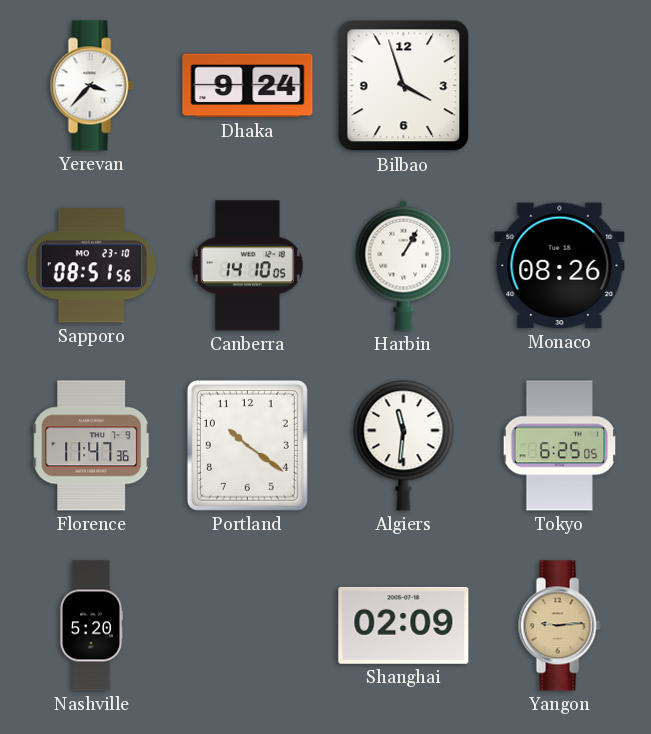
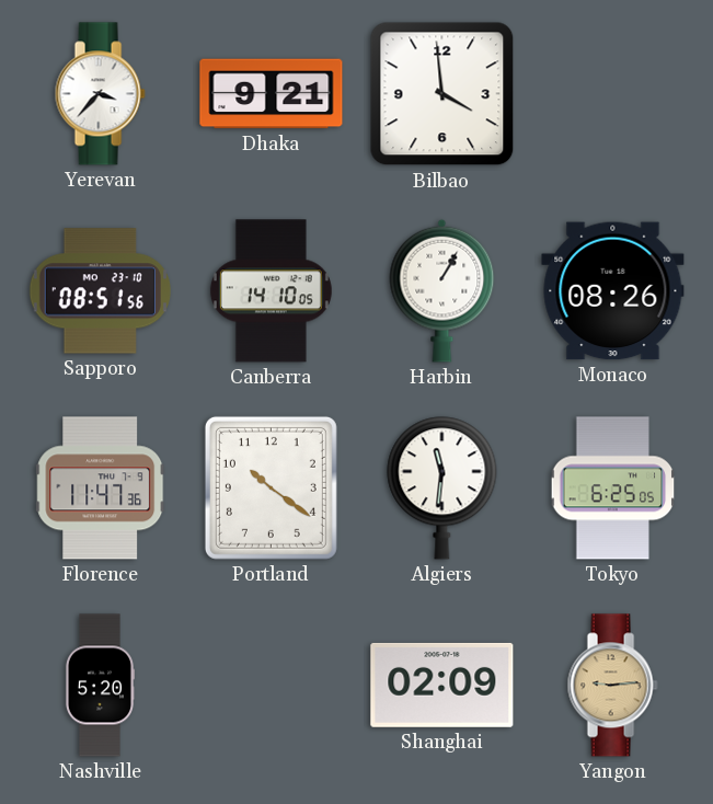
Dhaka: 9:24 -> 9:21 (272, 94)
Bilbao: 3:57 -> 3:59 (442, 94)
